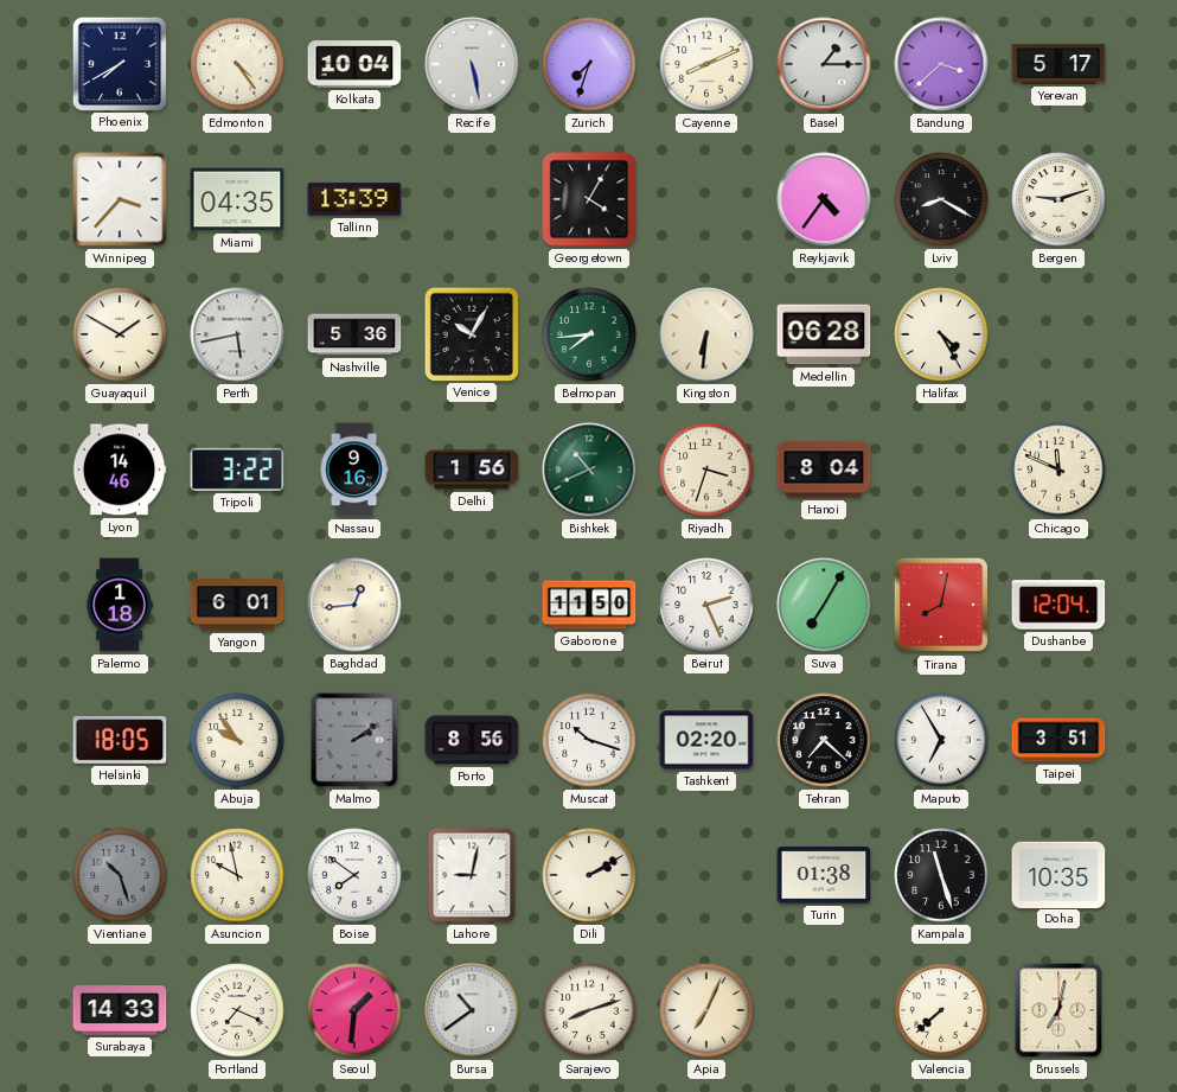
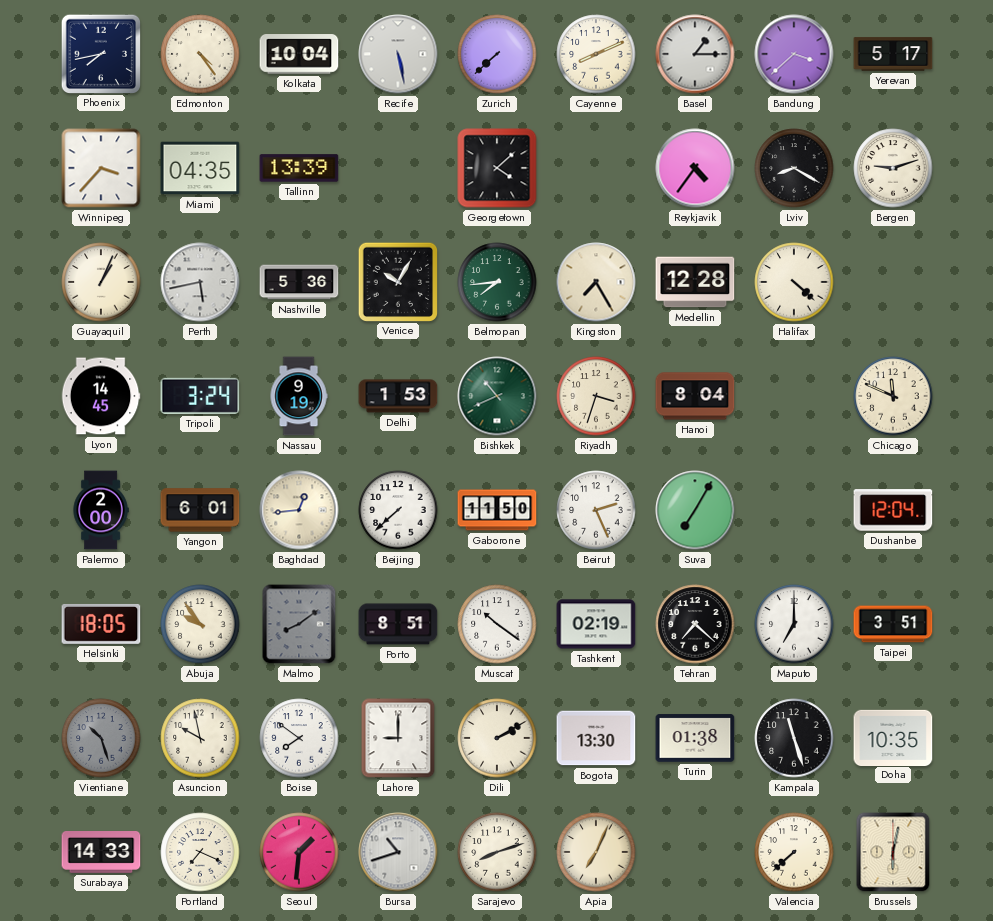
Phoenix: 7:40 -> 7:43 (100, 53)
Zurich: 7:33 -> 7:38 (497, 54)
Georgetown: 4:05 -> 4:08 (497, 168)
Guayaquil: 1:50 -> 1:04 (101, 282)
Kingston: 6:31 -> 7:25 (596, 282)
Medellin: 06:28 -> 12:28 (695, 282)
Halifax: 4:25 -> 4:22 (794, 282)
Lyon: 14:46 -> 14:45 (101, 396)
Tripoli: 3:22 -> 3:24 (200, 396)
Nassau: 9:16 -> 9:19 (299, 396)
Delhi: 1:56 -> 1:53 (398, 396)
Palermo: 1:18 -> 2:00 (101, 510)
Beijing: none -> 7:38 (398, 510)
Tirana: 8:02 -> none (941, 605)
Malmo: 2:09 -> 8:09 (299, 624)
Porto: 8:56 -> 8:51 (398, 624)
Muscat: 10:18 -> 10:21 (497, 624)
Tashkent: 02:20 -> 02:19 (596, 624)
Maputo: 6:55 -> 7:00 (794, 624)
Lahore: 9:02 -> 9:00 (398, 738)
Bogota: none -> 13:30 (596, 738)
Bursa: 10:39 -> 10:42 (398, 852)
Brussels: 7:02 -> 6:02 (893, 852)
